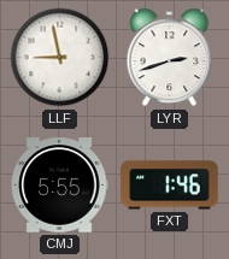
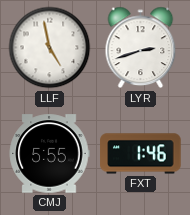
LLF: 8:58 -> 4:58 (50, 48)
